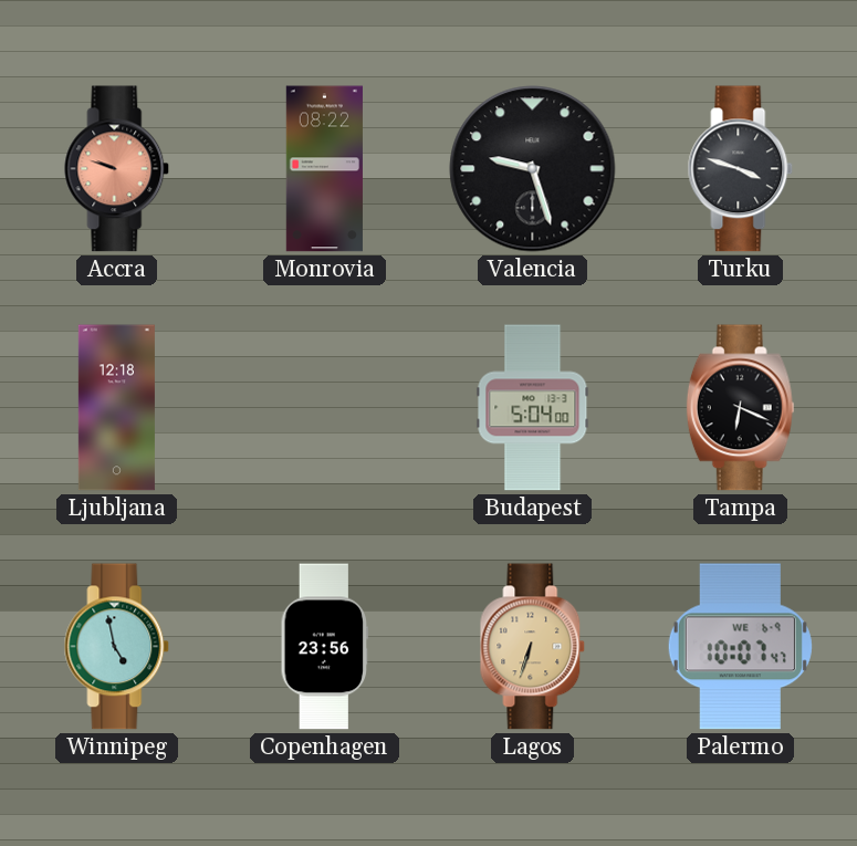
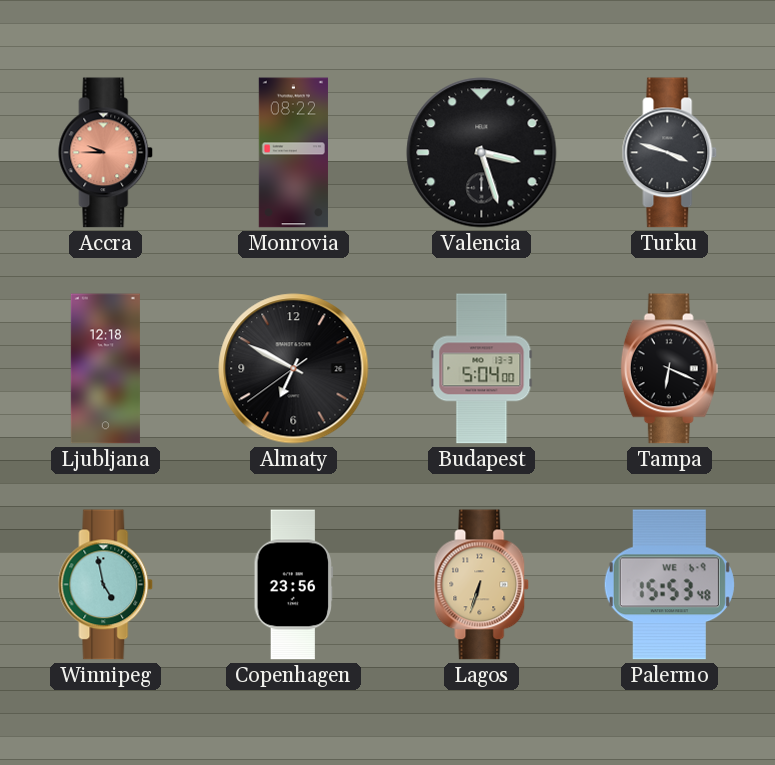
Accra: 9:48 -> 9:45 (106, 153)
Valencia: 9:27 -> 3:27 (482, 153)
Almaty: none -> 6:49 (294, 369)
Palermo: 10:07 -> 15:53 (669, 585)
